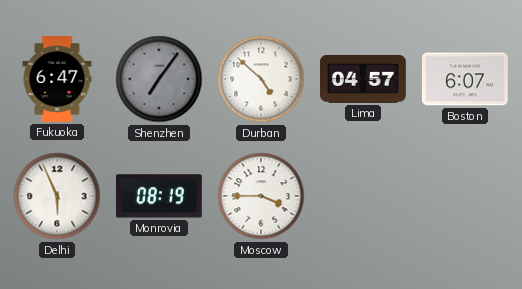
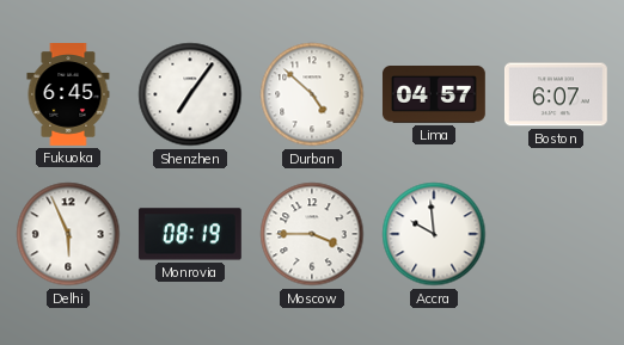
Fukuoka: 6:47 -> 6:45 (68, 96)
Shenzhen dial: grey -> white (190, 94)
Accra: none -> 9:59 (434, 234)
